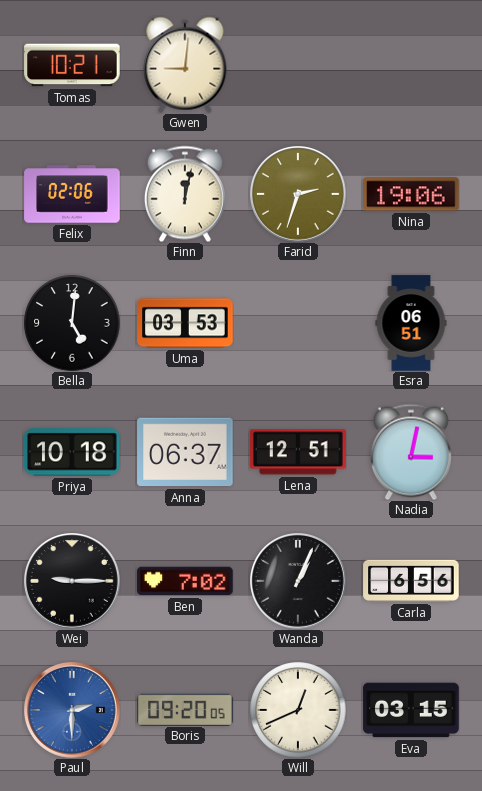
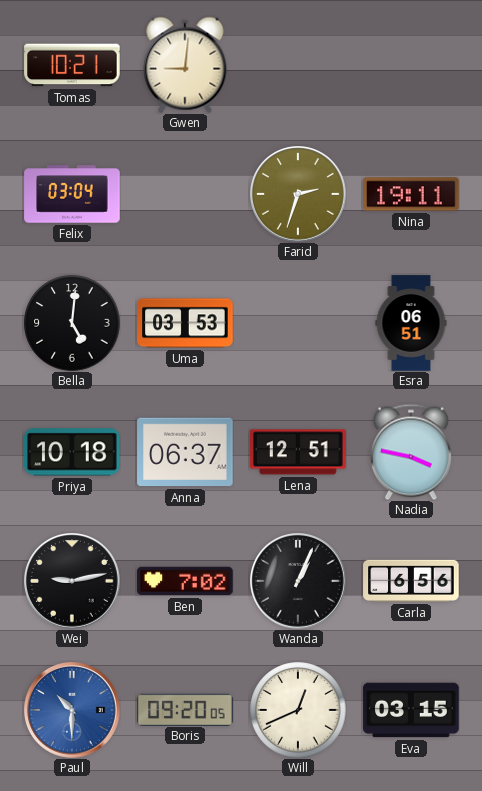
Felix: 02:06 -> 03:04 (72, 194)
Finn: 12:02 -> none (185, 194)
Nina: 19:06 -> 19:11 (411, 194)
Nadia: 3:02 -> 3:47 (411, 452)
Wei: 9:15 -> 9:13 (73, 582)
Paul: 2:30 -> 10:30 (73, 711)
